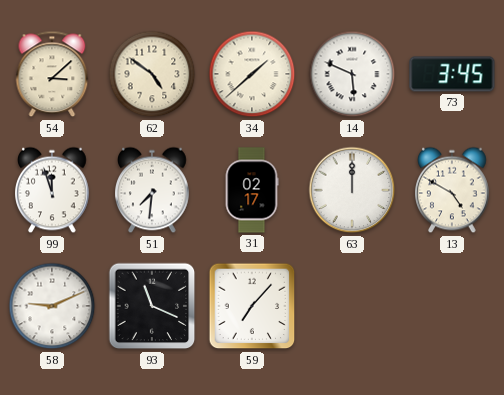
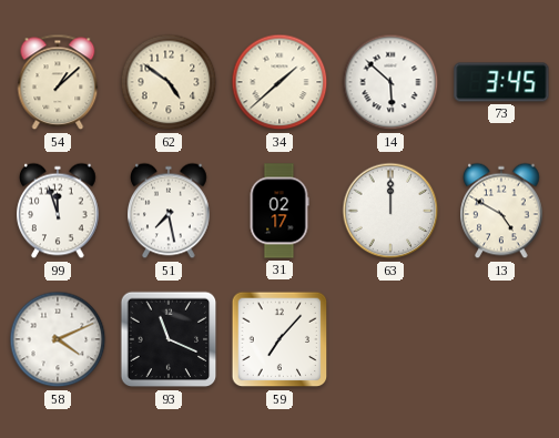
54: 3:08 -> 1:08 (58, 82)
14: 5:49 -> 5:52 (390, 82)
51: 7:31 -> 7:28 (169, 211)
58: 9:11 -> 4:11 (58, 339)
